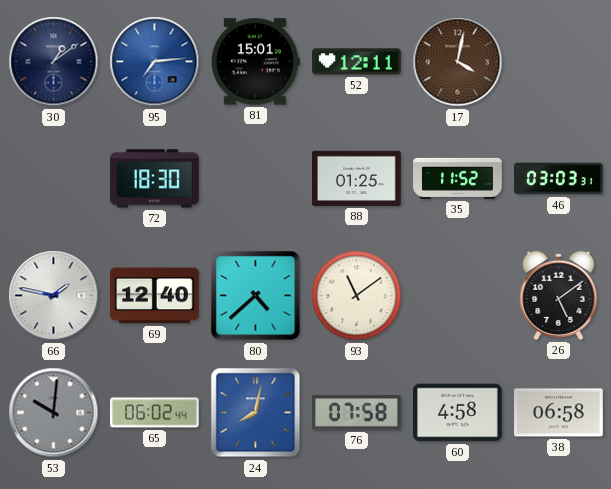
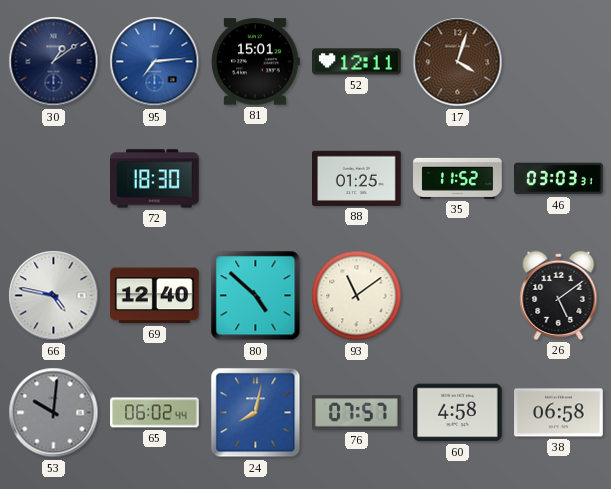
17: 4:02 -> 4:03 (458, 62)
66: 1:47 -> 4:47 (54, 296)
80: 4:38 -> 4:52 (256, 296)
76: 07:58 -> 07:57 (357, 413)
